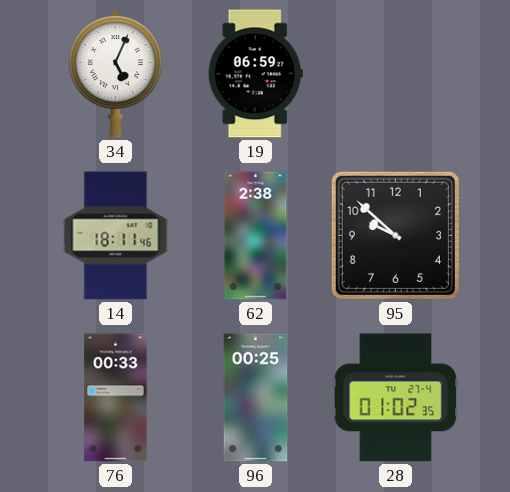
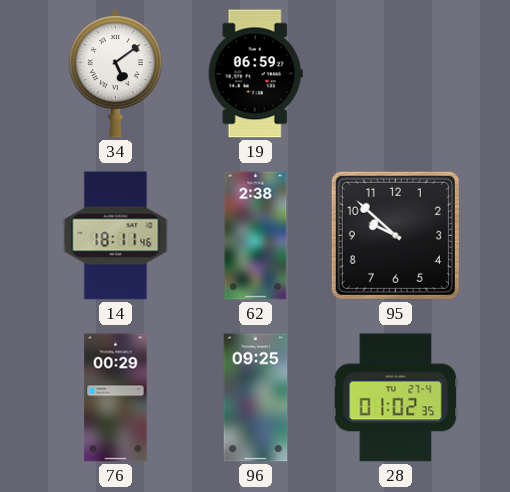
34: 5:04 -> 5:09 (115, 74)
76: 00:33 -> 00:29 (116, 398)
96: 00:25 -> 09:25 (256, 398)
